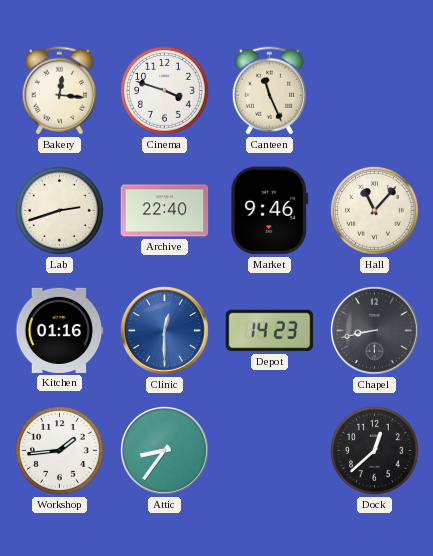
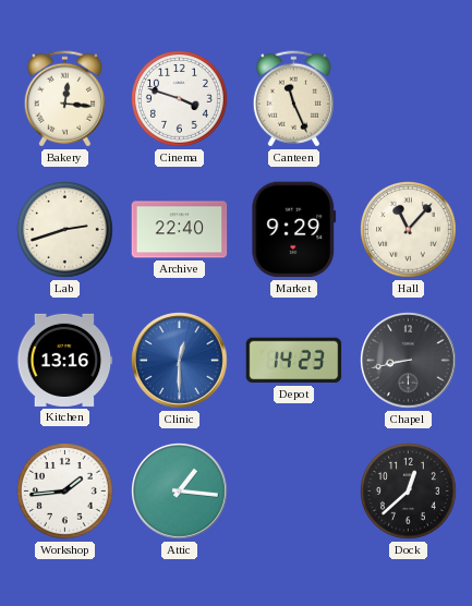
Market: 9:46 -> 9:29 (294, 230)
Kitchen: 01:16 -> 13:16 (65, 360)
Attic: 8:36 -> 1:16 (180, 492)
